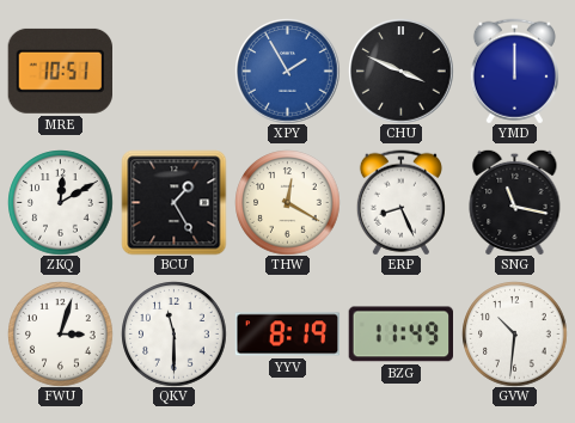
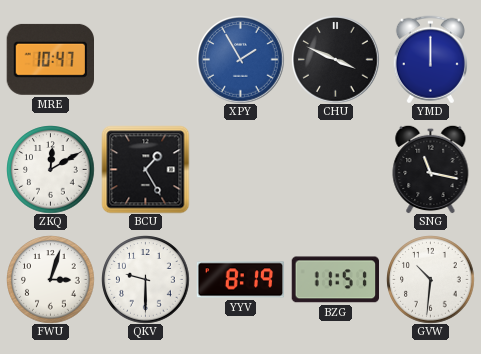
MRE: 10:51 -> 10:47 (50, 59)
THW: 12:20 -> none (287, 202)
ERP: 8:26 -> none (400, 202)
QKV: 11:30 -> 9:30 (145, 279)
BZG: 11:49 -> 11:51 (335, 280)
